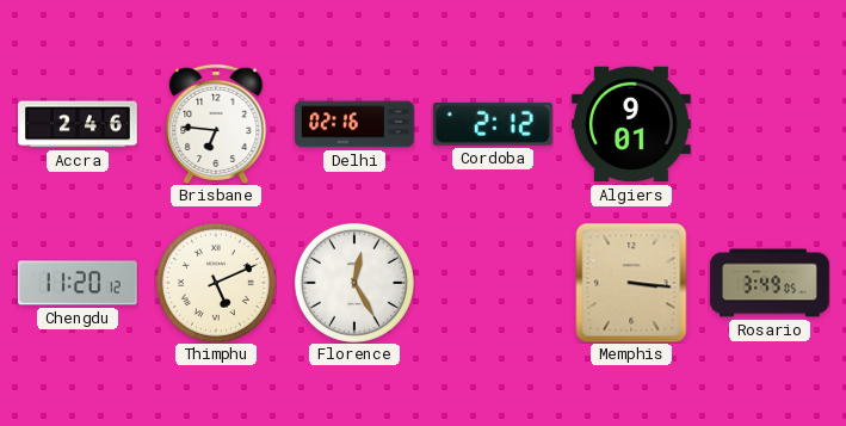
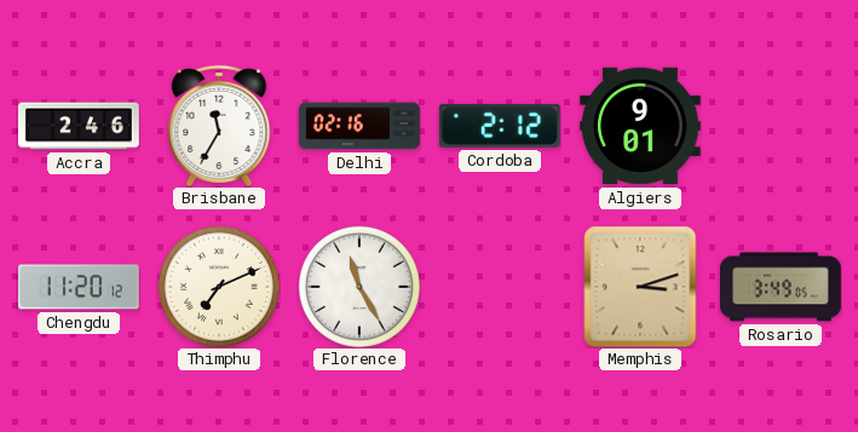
Brisbane: 6:46 -> 11:35 (219, 126)
Thimphu: 5:11 -> 7:11 (219, 287)
Florence: 12:25 -> 11:25 (359, 287)
Memphis: 3:16 -> 3:12 (640, 287)
